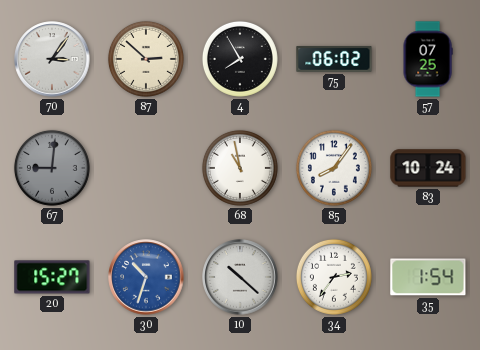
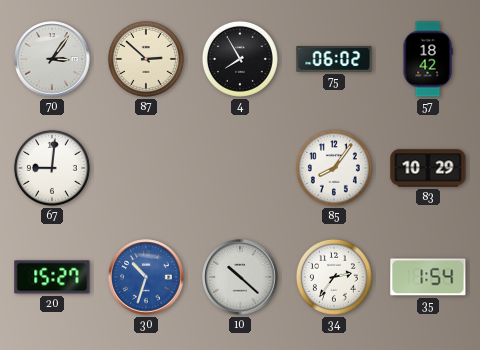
57: 07:25 -> 18:42 (428, 59)
67 dial: grey -> white (52, 168)
68: 10:58 -> none (240, 168)
83: 10:24 -> 10:29 (428, 168)
